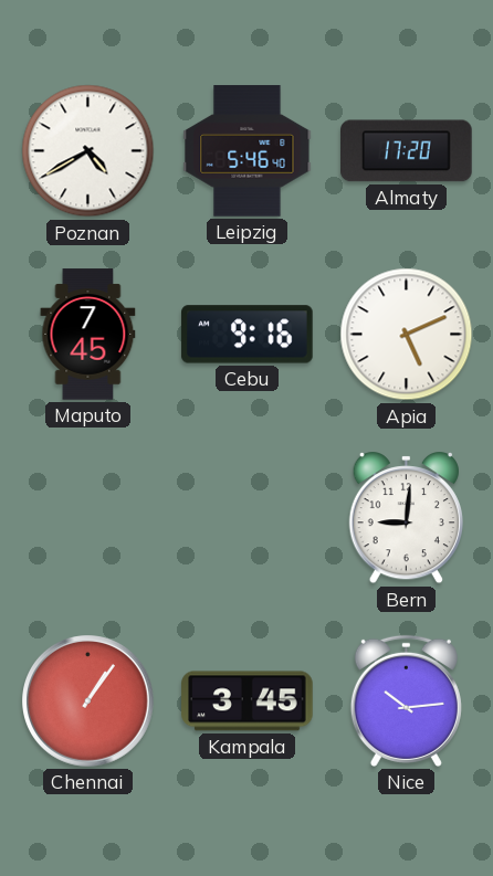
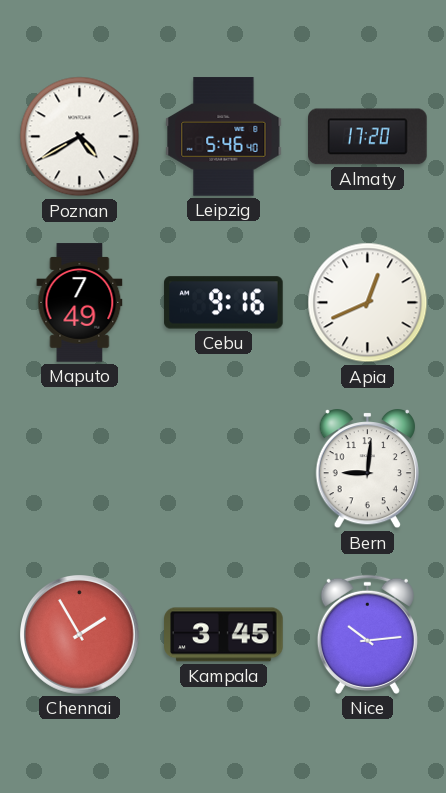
Maputo: 7:45 -> 7:49 (80, 303)
Apia: 5:11 -> 12:41 (368, 303)
Chennai: 1:06 -> 1:55 (80, 635)
